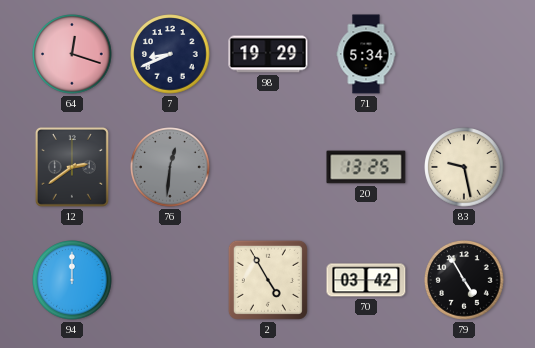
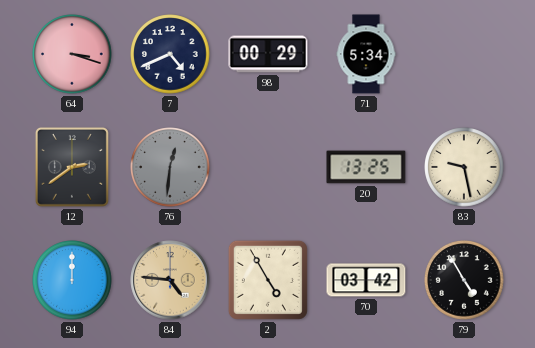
64: 12:18 -> 3:18 (72, 54)
7: 8:41 -> 4:41 (170, 54)
98: 19:29 -> 00:29 (268, 54)
84: none -> 4:46 (170, 280)
